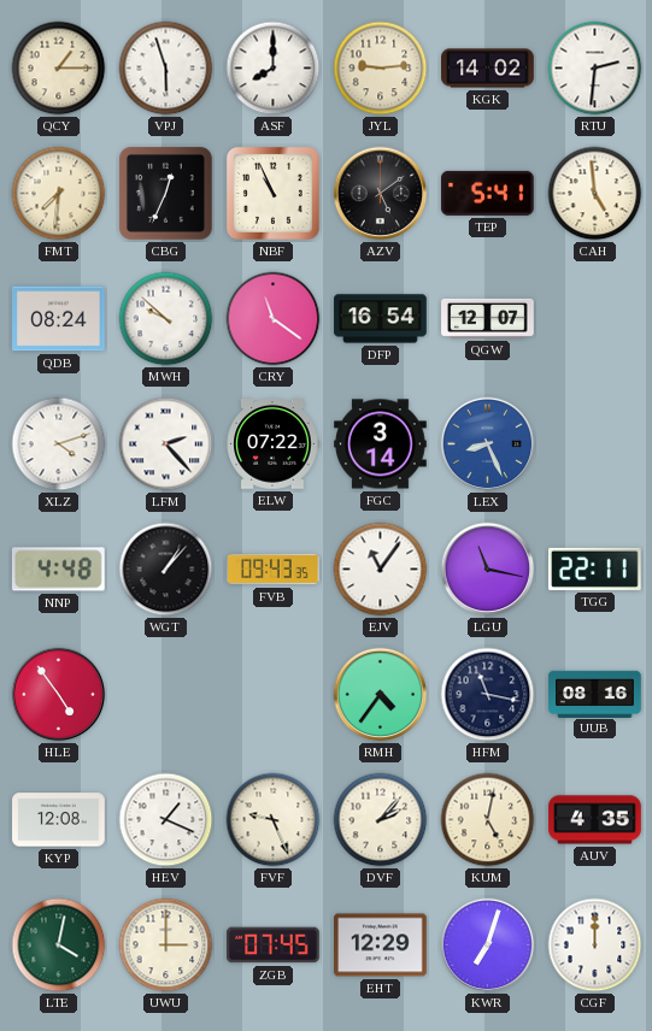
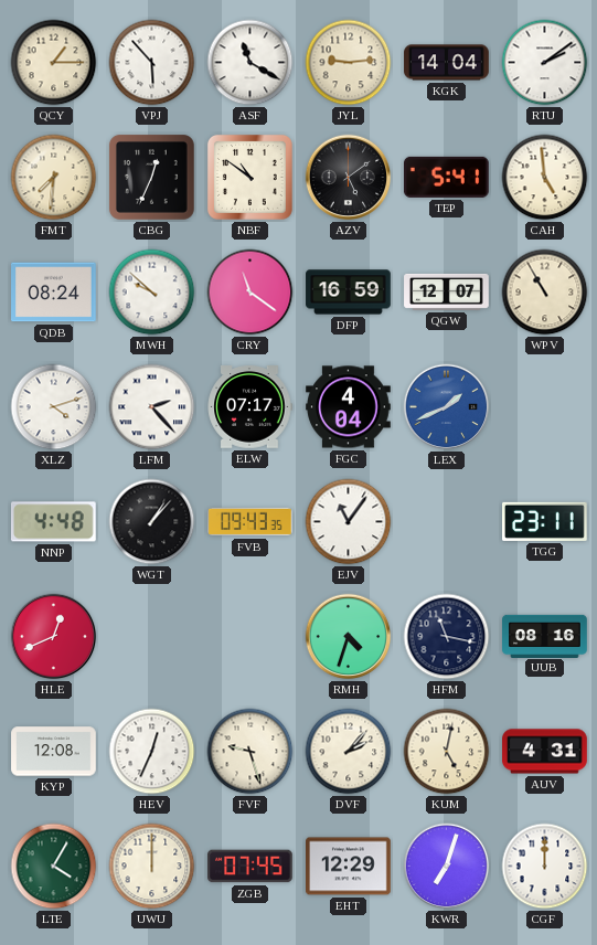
VPJ: 5:57 -> 5:53 (152, 63)
ASF: 8:00 -> 11:20 (250, 63)
KGK: 14:02 -> 14:04 (447, 63)
RTU: 2:31 -> 2:09 (545, 63)
NBF: 10:56 -> 10:51 (249, 177)
DFP: 16:54 -> 16:59 (349, 293)
WPV: none -> 10:55 (545, 293)
ELW: 07:22 -> 07:17 (249, 407)
FGC: 3:14 -> 4:04 (349, 407)
LEX: 8:26 -> 1:41 (447, 407)
LGU: 11:17 -> none (488, 570)
TGG: 22:11 -> 23:11 (545, 521)
HLE: 4:54 -> 12:41 (54, 637)
RMH: 4:36 -> 4:33 (349, 637)
HEV: 1:19 -> 12:34 (152, 752)
FVF: 9:26 -> 9:27 (250, 752)
AUV: 4:35 -> 4:31 (545, 752)
LTE: 4:02 -> 4:05 (54, 867)
UWU: 3:00 -> 12:00 (152, 867)
